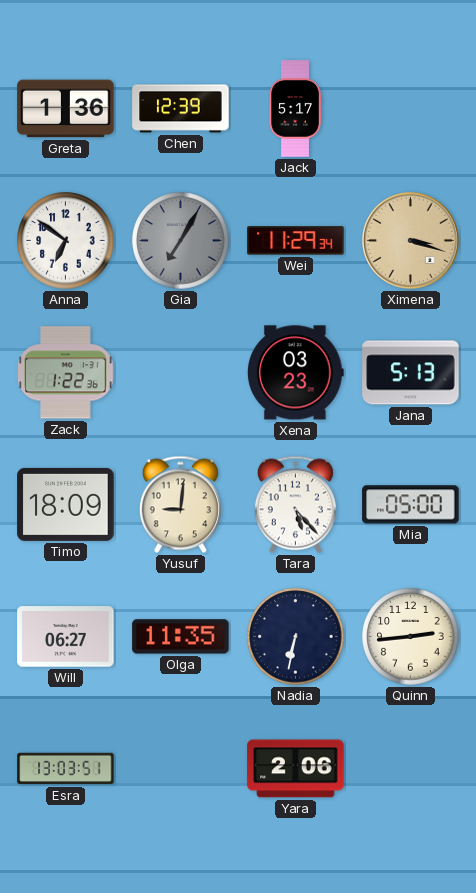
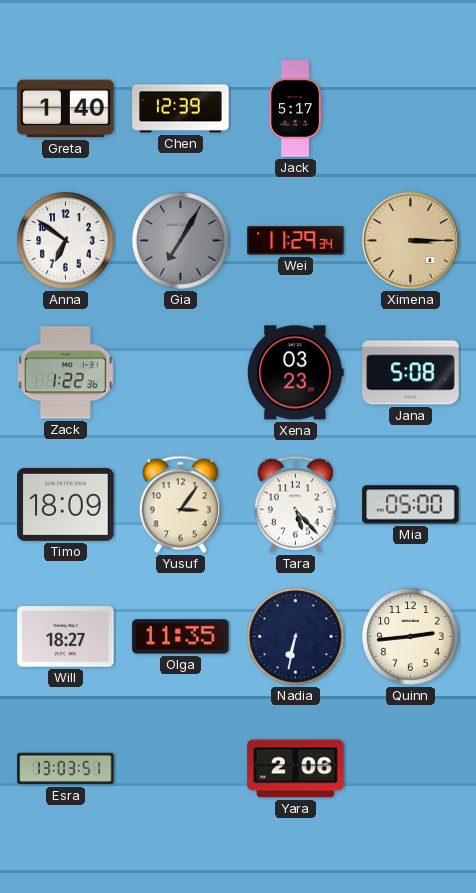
Greta: 1:36 -> 1:40 (66, 109)
Ximena: 3:18 -> 3:15 (411, 241)
Jana: 5:13 -> 5:08 (411, 373)
Yusuf: 9:01 -> 3:06 (180, 505)
Will: 06:27 -> 18:27 (66, 637)
